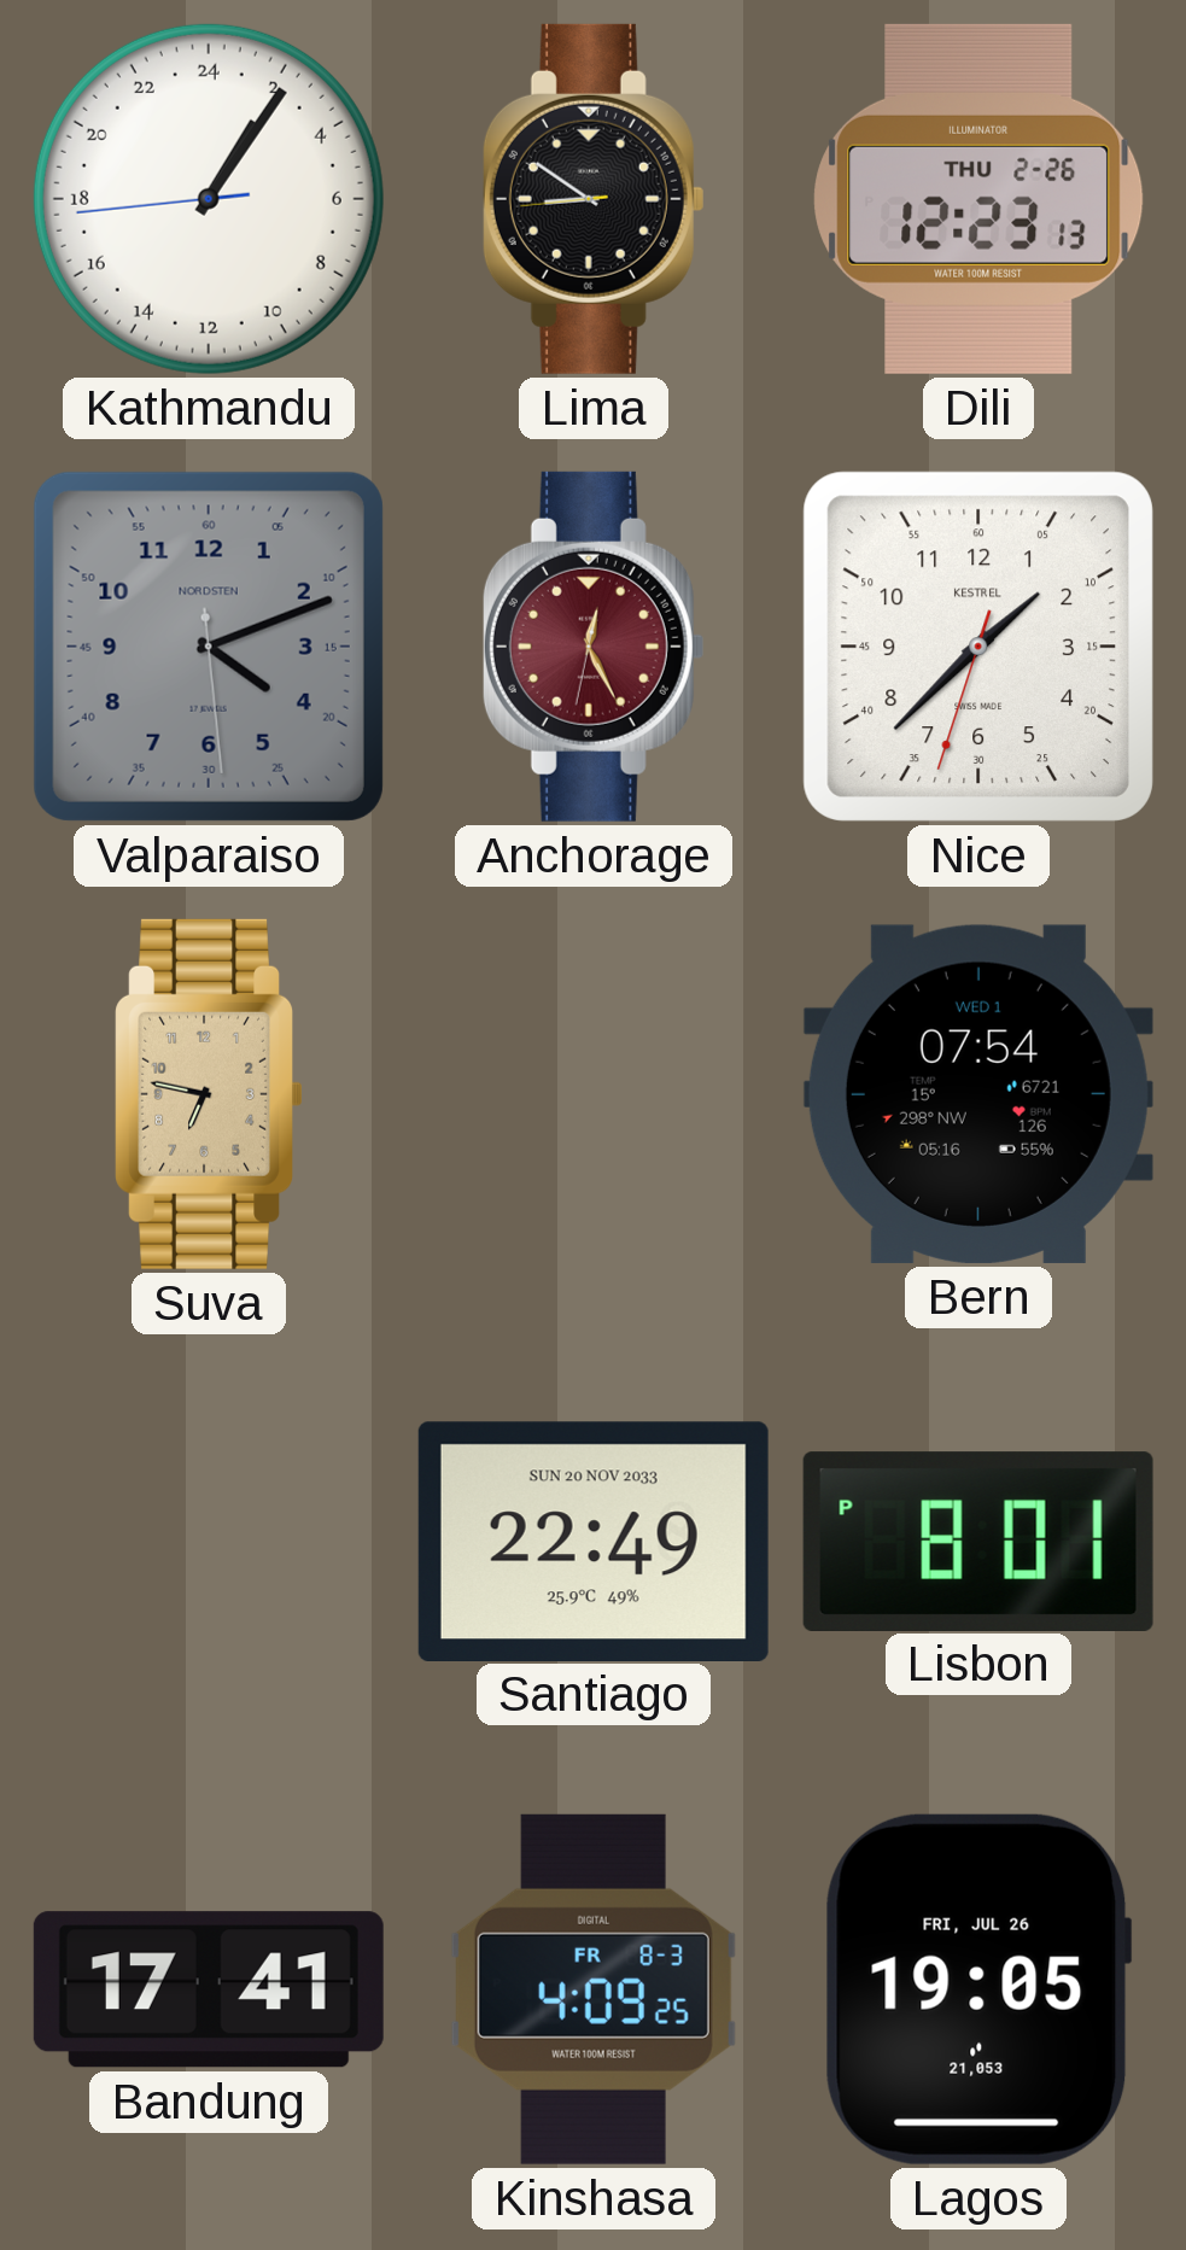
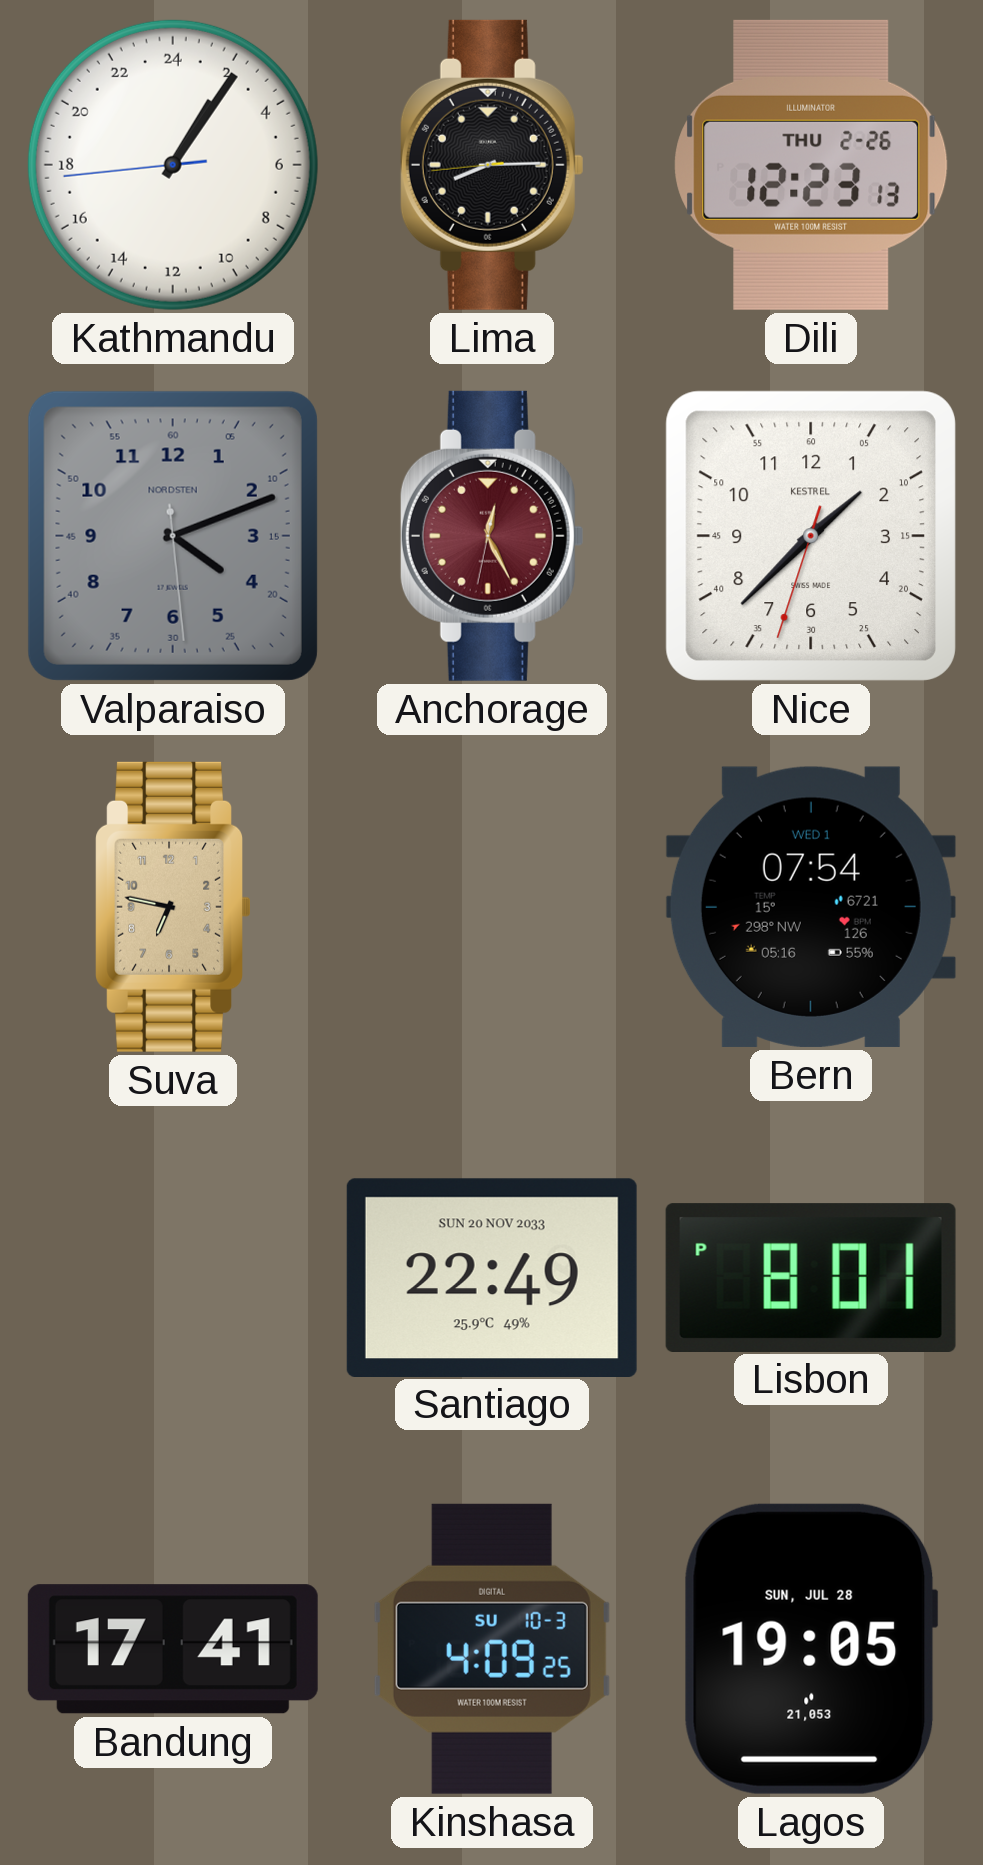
Lima: 8:50 -> 8:14 (492, 165)
Kinshasa date: FR 8-3 -> SU 10-3 (492, 1649)
Lagos date: FRI, JUL 26 -> SUN, JUL 28 (811, 1649)
